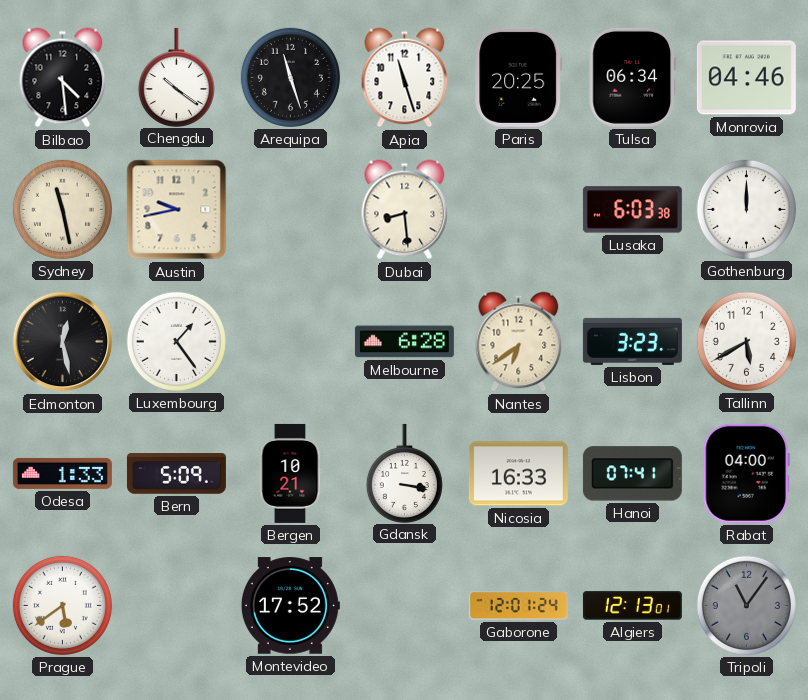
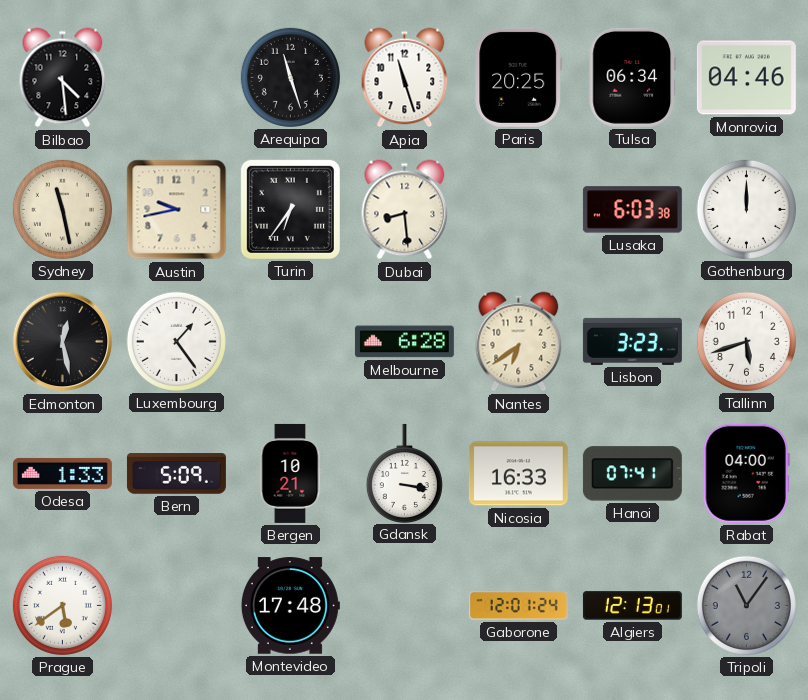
Chengdu: 10:21 -> none (176, 77)
Turin: none -> 6:36 (290, 209)
Tallinn: 5:40 -> 5:42 (746, 341)
Montevideo: 17:52 -> 17:48 (290, 606)
